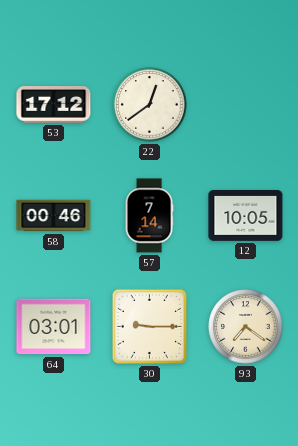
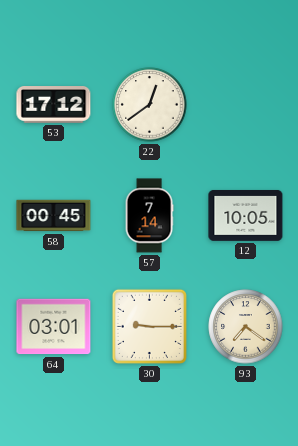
58: 00:46 -> 00:45 (54, 216)
